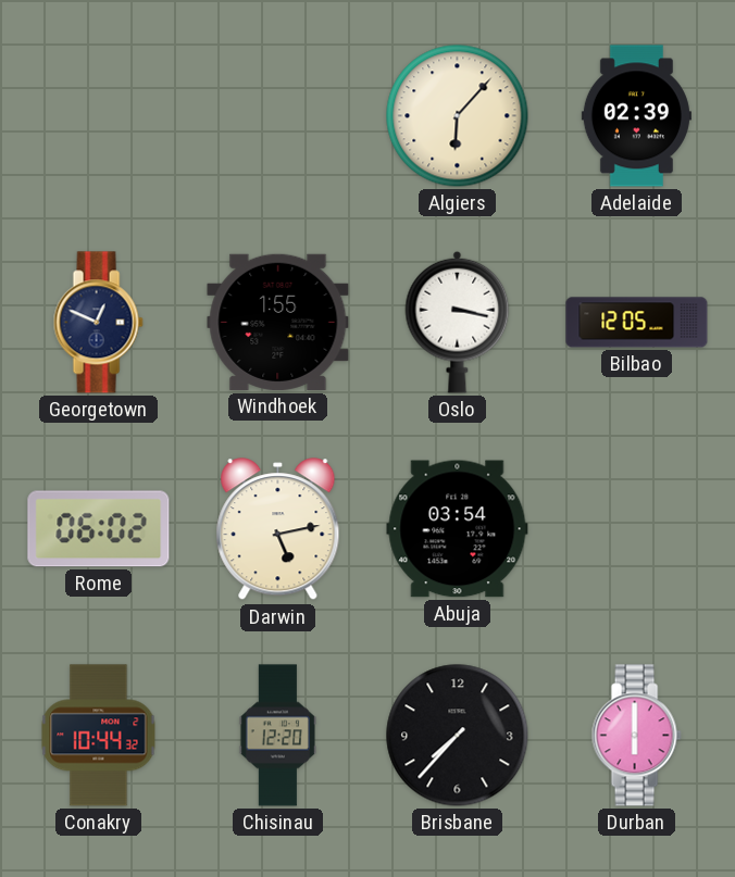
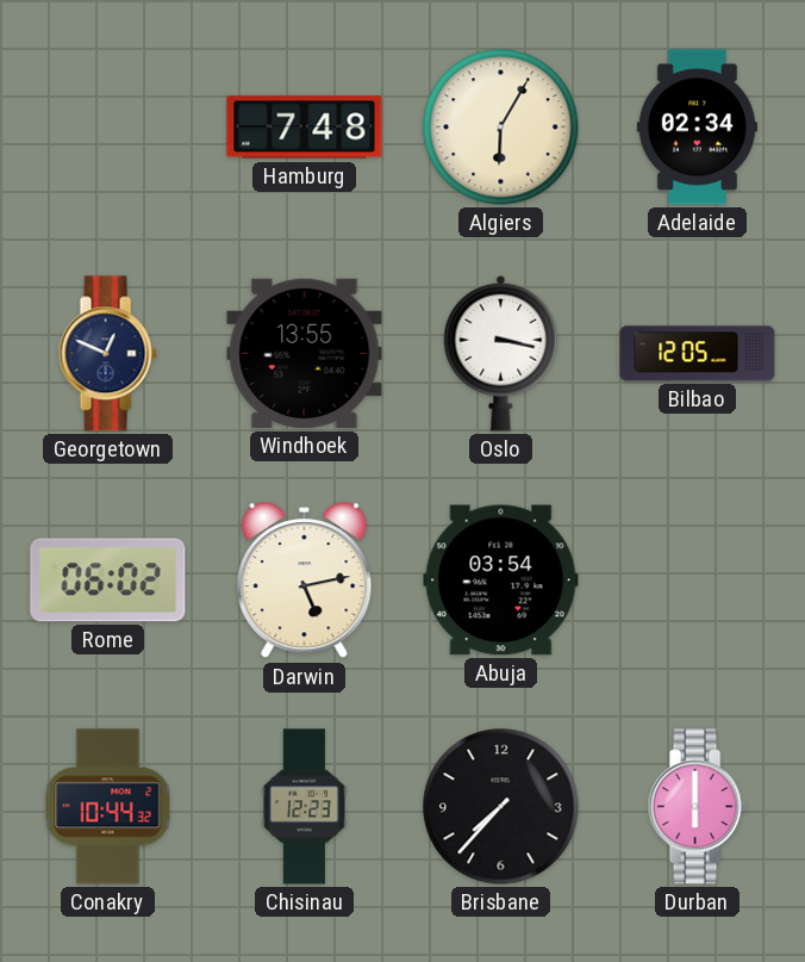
Hamburg: none -> 7:48 (305, 128)
Algiers: 6:07 -> 6:05 (501, 128)
Adelaide: 02:39 -> 02:34 (697, 128)
Windhoek: 1:55 -> 13:55 (305, 353)
Chisinau: 12:20 -> 12:23 (304, 807)
